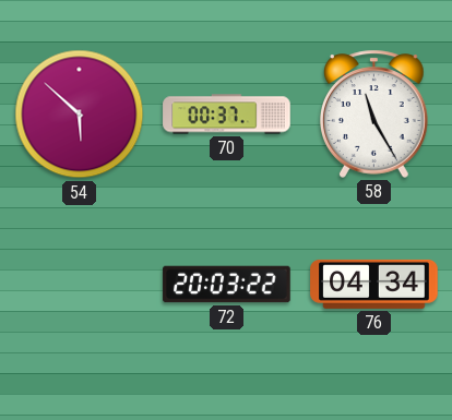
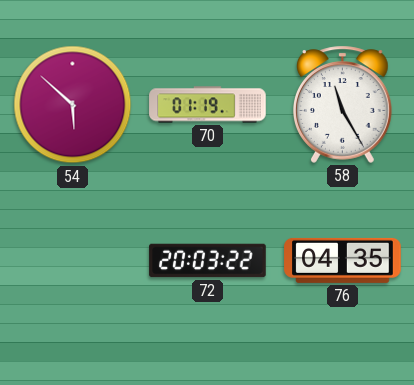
70: 00:37 -> 01:19 (208, 105)
76: 04:34 -> 04:35 (343, 260)
